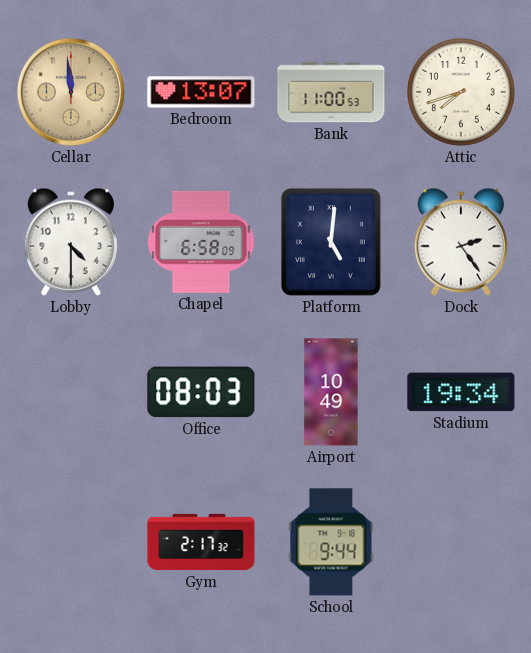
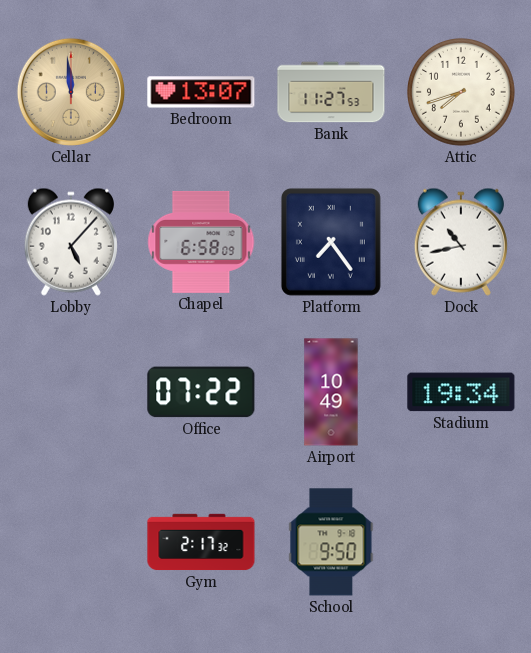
Bank: 11:00 -> 11:27 (331, 92)
Lobby: 4:30 -> 5:07 (71, 242)
Platform: 5:01 -> 7:24 (331, 242)
Dock: 2:24 -> 10:43 (461, 242)
Office: 08:03 -> 07:22 (201, 392)
School: 9:44 -> 9:50 (331, 542)
